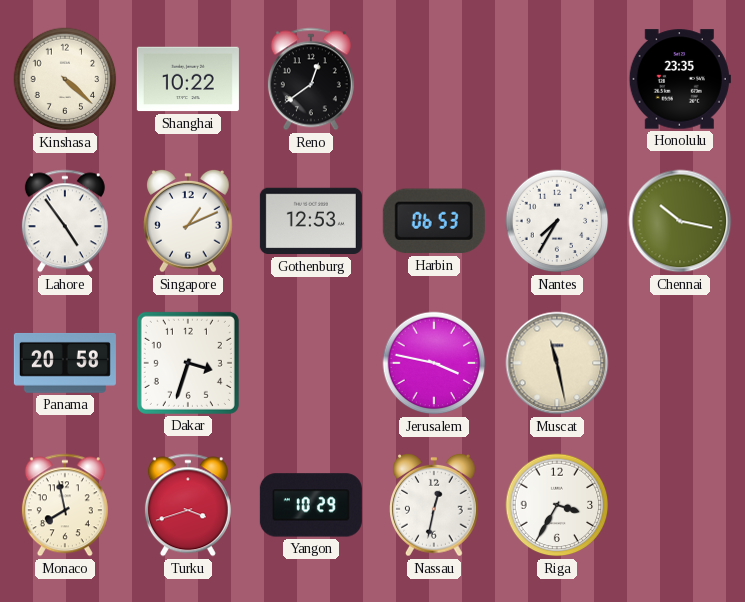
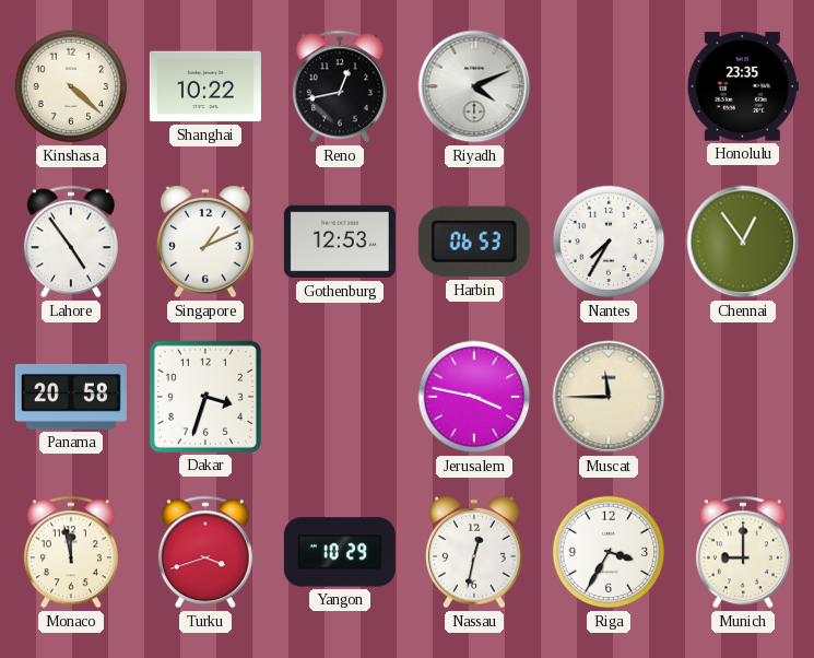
Reno: 12:39 -> 12:43 (340, 86)
Riyadh: none -> 4:11 (474, 86)
Chennai: 10:17 -> 12:54 (743, 242)
Muscat: 11:28 -> 11:45 (609, 397)
Monaco: 7:58 -> 11:58 (71, 552)
Munich: none -> 9:00 (743, 552)
